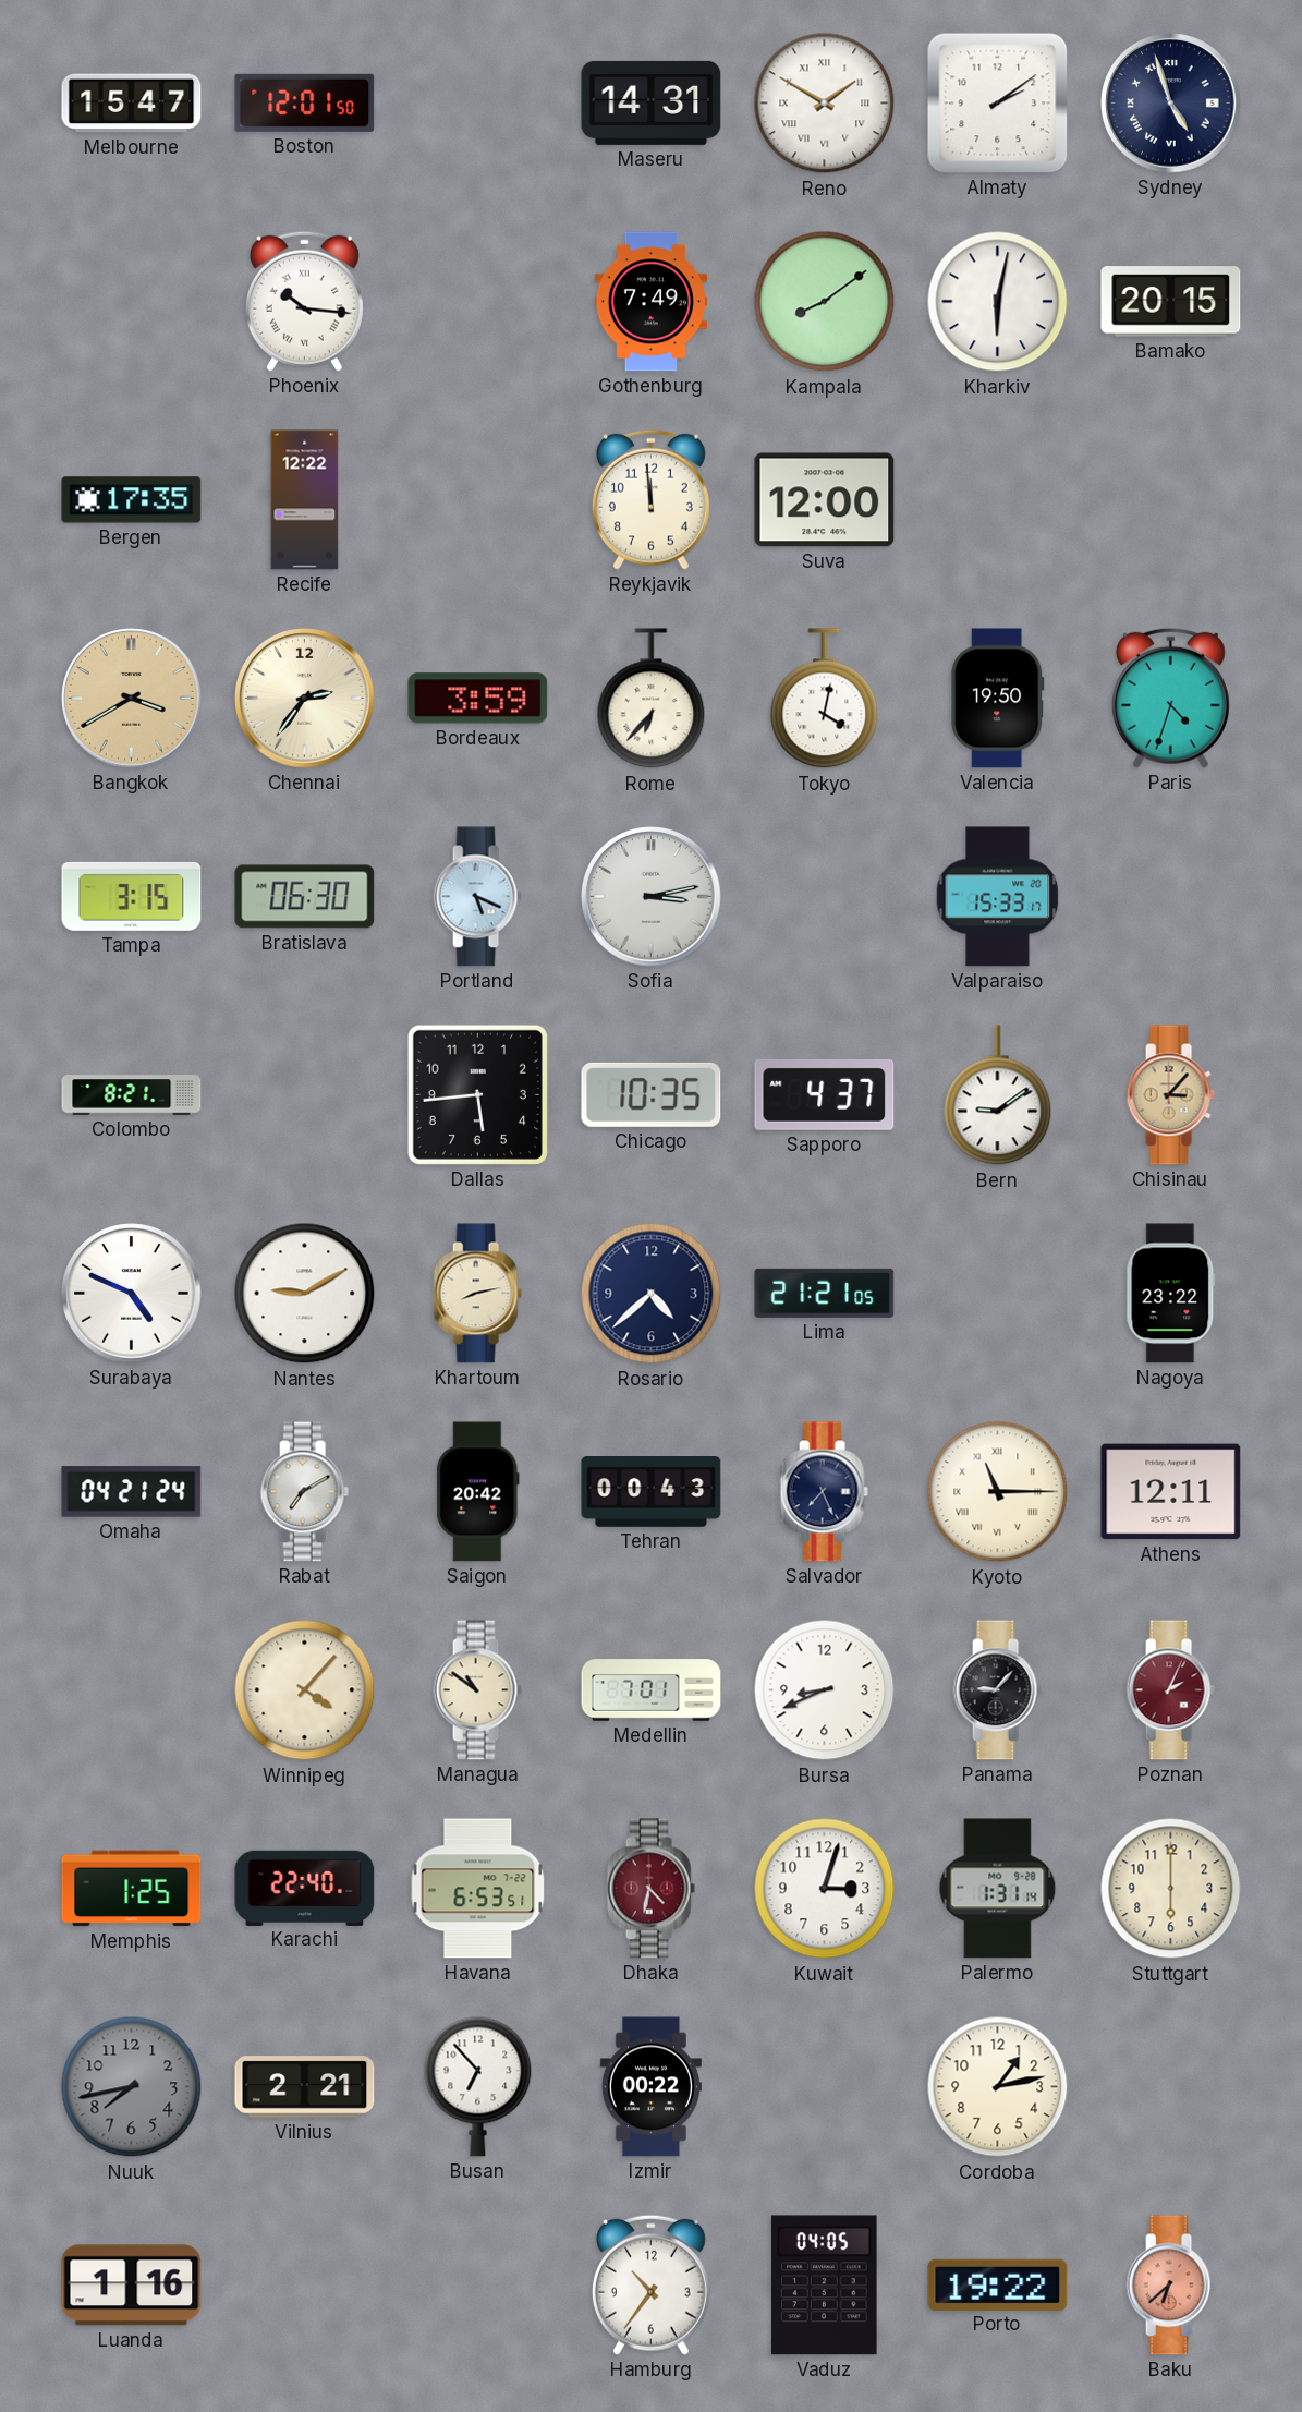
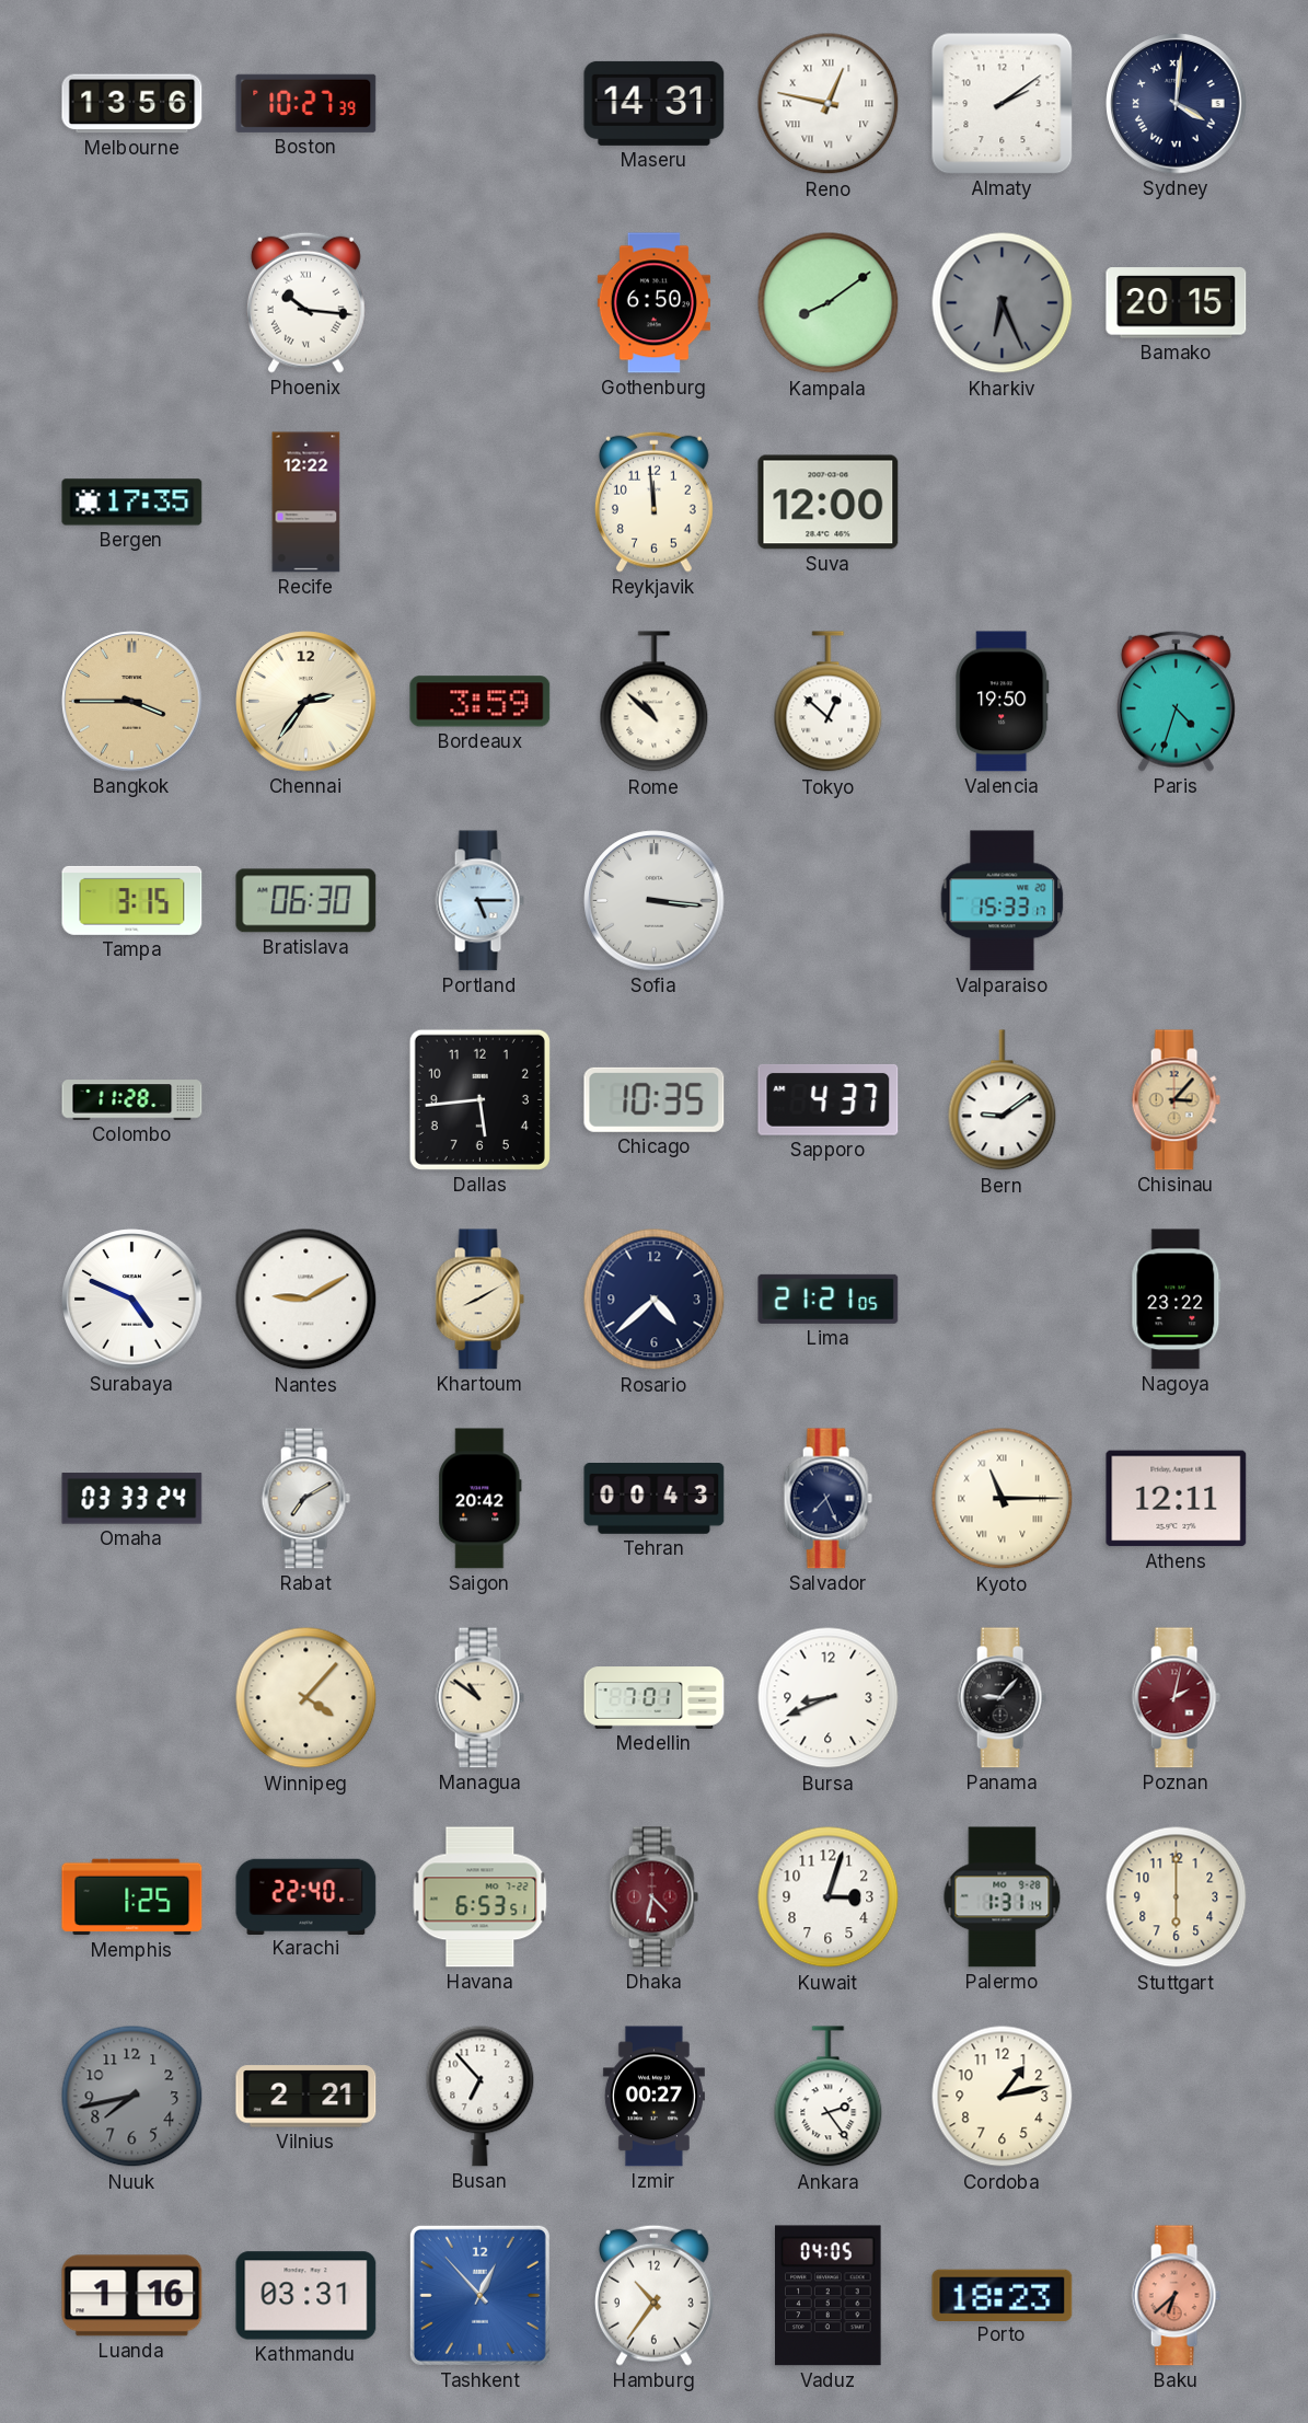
Melbourne: 15:47 -> 13:56 (132, 104)
Boston: 12:01 -> 10:27 (306, 103)
Reno: 1:50 -> 12:47 (829, 104)
Sydney: 4:57 -> 4:01 (1177, 104)
Gothenburg: 7:49 -> 6:50 (653, 303)
Kharkiv: 6:02 -> 6:26 (1003, 303)
Kharkiv dial: white -> grey (1003, 303)
Bangkok: 3:40 -> 3:45 (132, 702)
Rome: 6:37 -> 10:52 (655, 702)
Tokyo: 4:02 -> 12:52 (829, 702)
Portland: 5:19 -> 5:15 (479, 901)
Sofia: 3:13 -> 3:16 (655, 901)
Colombo: 8:21 -> 11:28 (132, 1100)
Khartoum: 8:13 -> 8:10 (479, 1300)
Omaha: 04:21 -> 03:33 (132, 1499)
Poznan: 2:04 -> 2:02 (1176, 1698)
Izmir: 00:22 -> 00:27 (653, 2097)
Ankara: none -> 2:24 (829, 2097)
Kathmandu: none -> 03:31 (306, 2296)
Tashkent: none -> 12:53 (479, 2295)
Porto: 19:22 -> 18:23 (1003, 2295)
